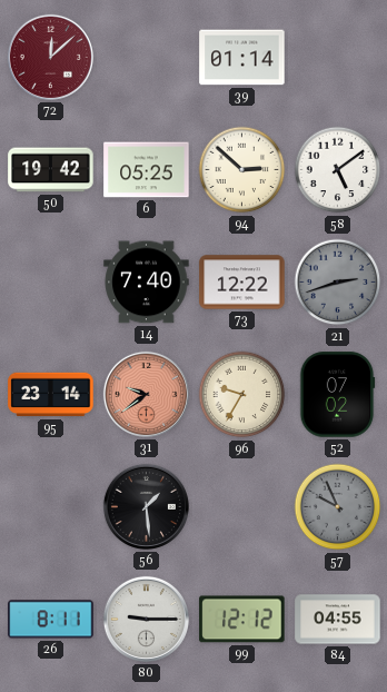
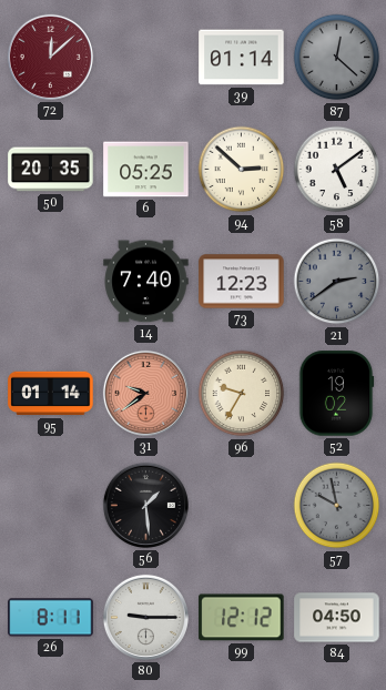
87: none -> 12:22 (337, 58)
50: 19:42 -> 20:35 (51, 170)
73: 12:22 -> 12:23 (242, 282)
21: 2:42 -> 2:39 (337, 282)
95: 23:14 -> 01:14 (51, 394)
52: 07:02 -> 19:02 (336, 394)
57: 9:56 -> 9:58 (337, 506)
84: 04:55 -> 04:50 (337, 618)
